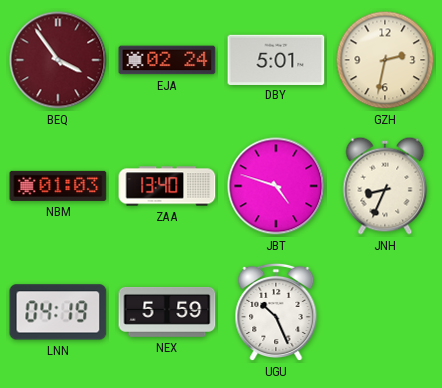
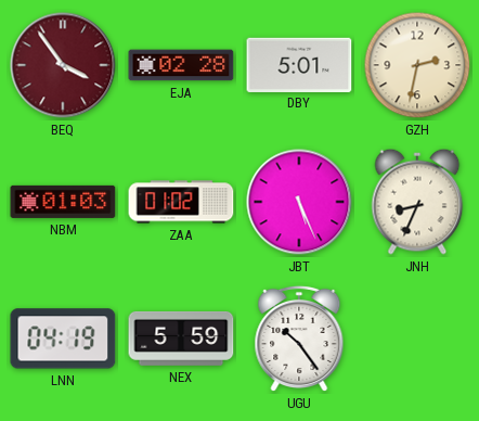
EJA: 02:24 -> 02:28 (181, 65)
ZAA: 13:40 -> 01:02 (181, 202)
JBT: 4:48 -> 5:26 (299, 202)
UGU: 10:26 -> 10:24 (299, 339)
